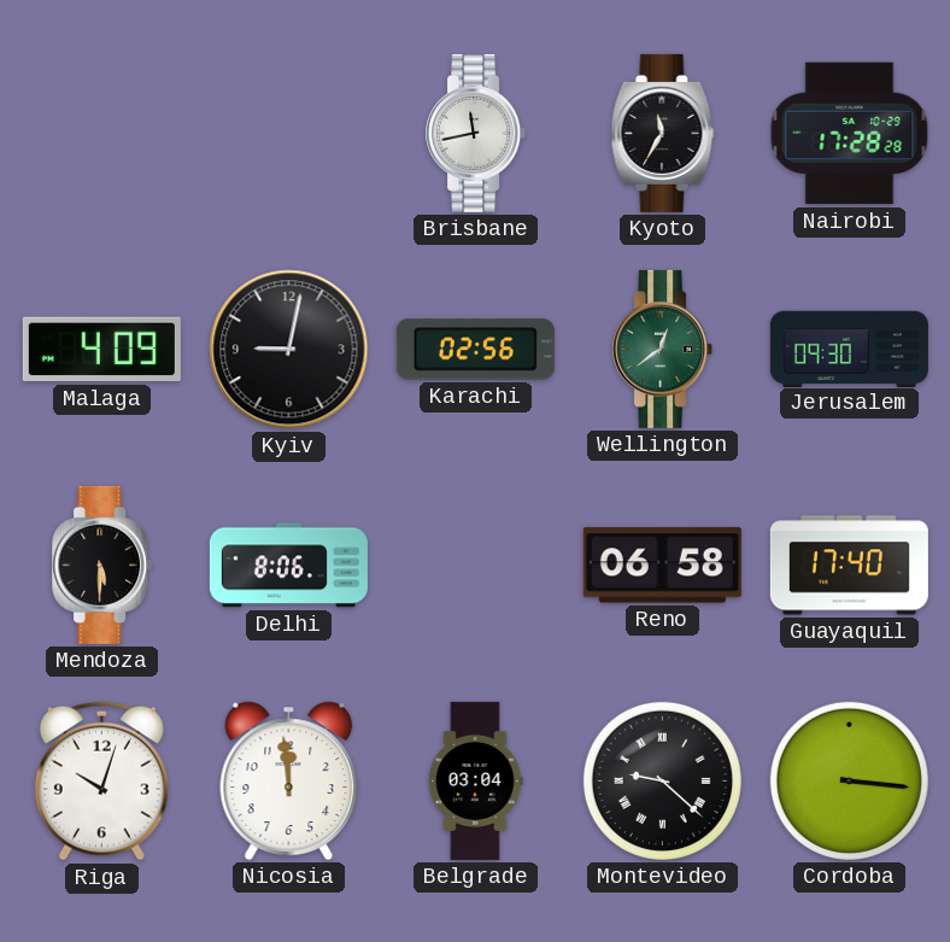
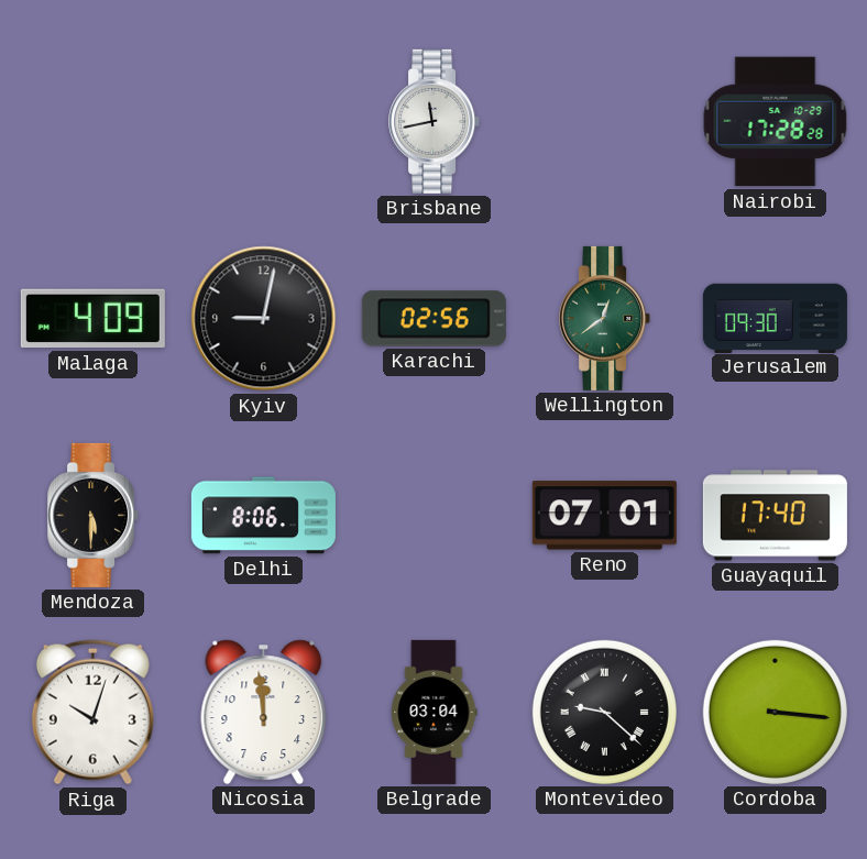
Kyoto: 11:35 -> none (663, 133)
Reno: 06:58 -> 07:01 (604, 516)
